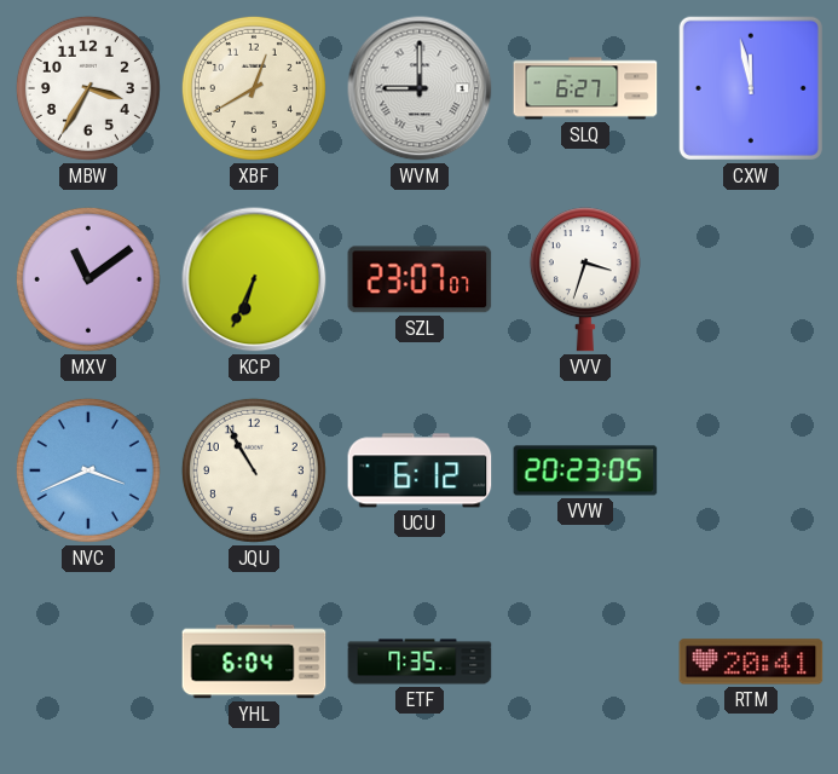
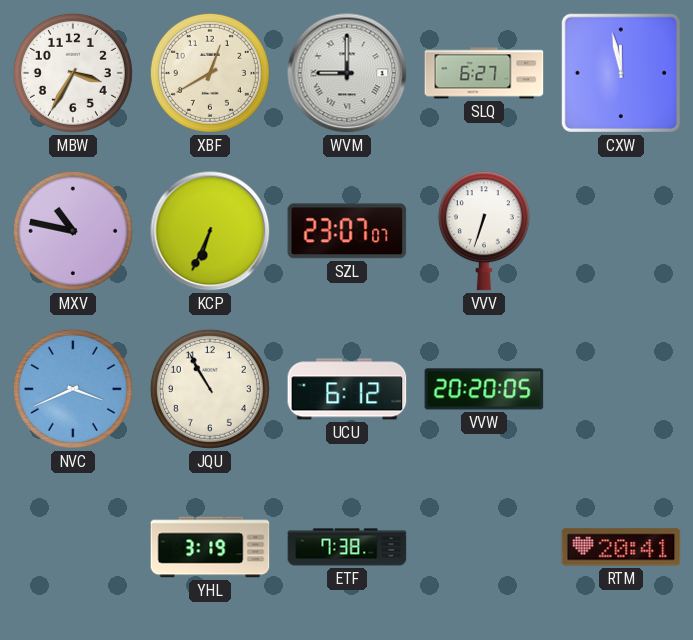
MXV: 11:09 -> 10:47 (73, 231)
VVV: 3:33 -> 6:33 (484, 231)
VVW: 20:23 -> 20:20 (484, 389)
YHL: 6:04 -> 3:19 (210, 547)
ETF: 7:35 -> 7:38 (347, 547)
